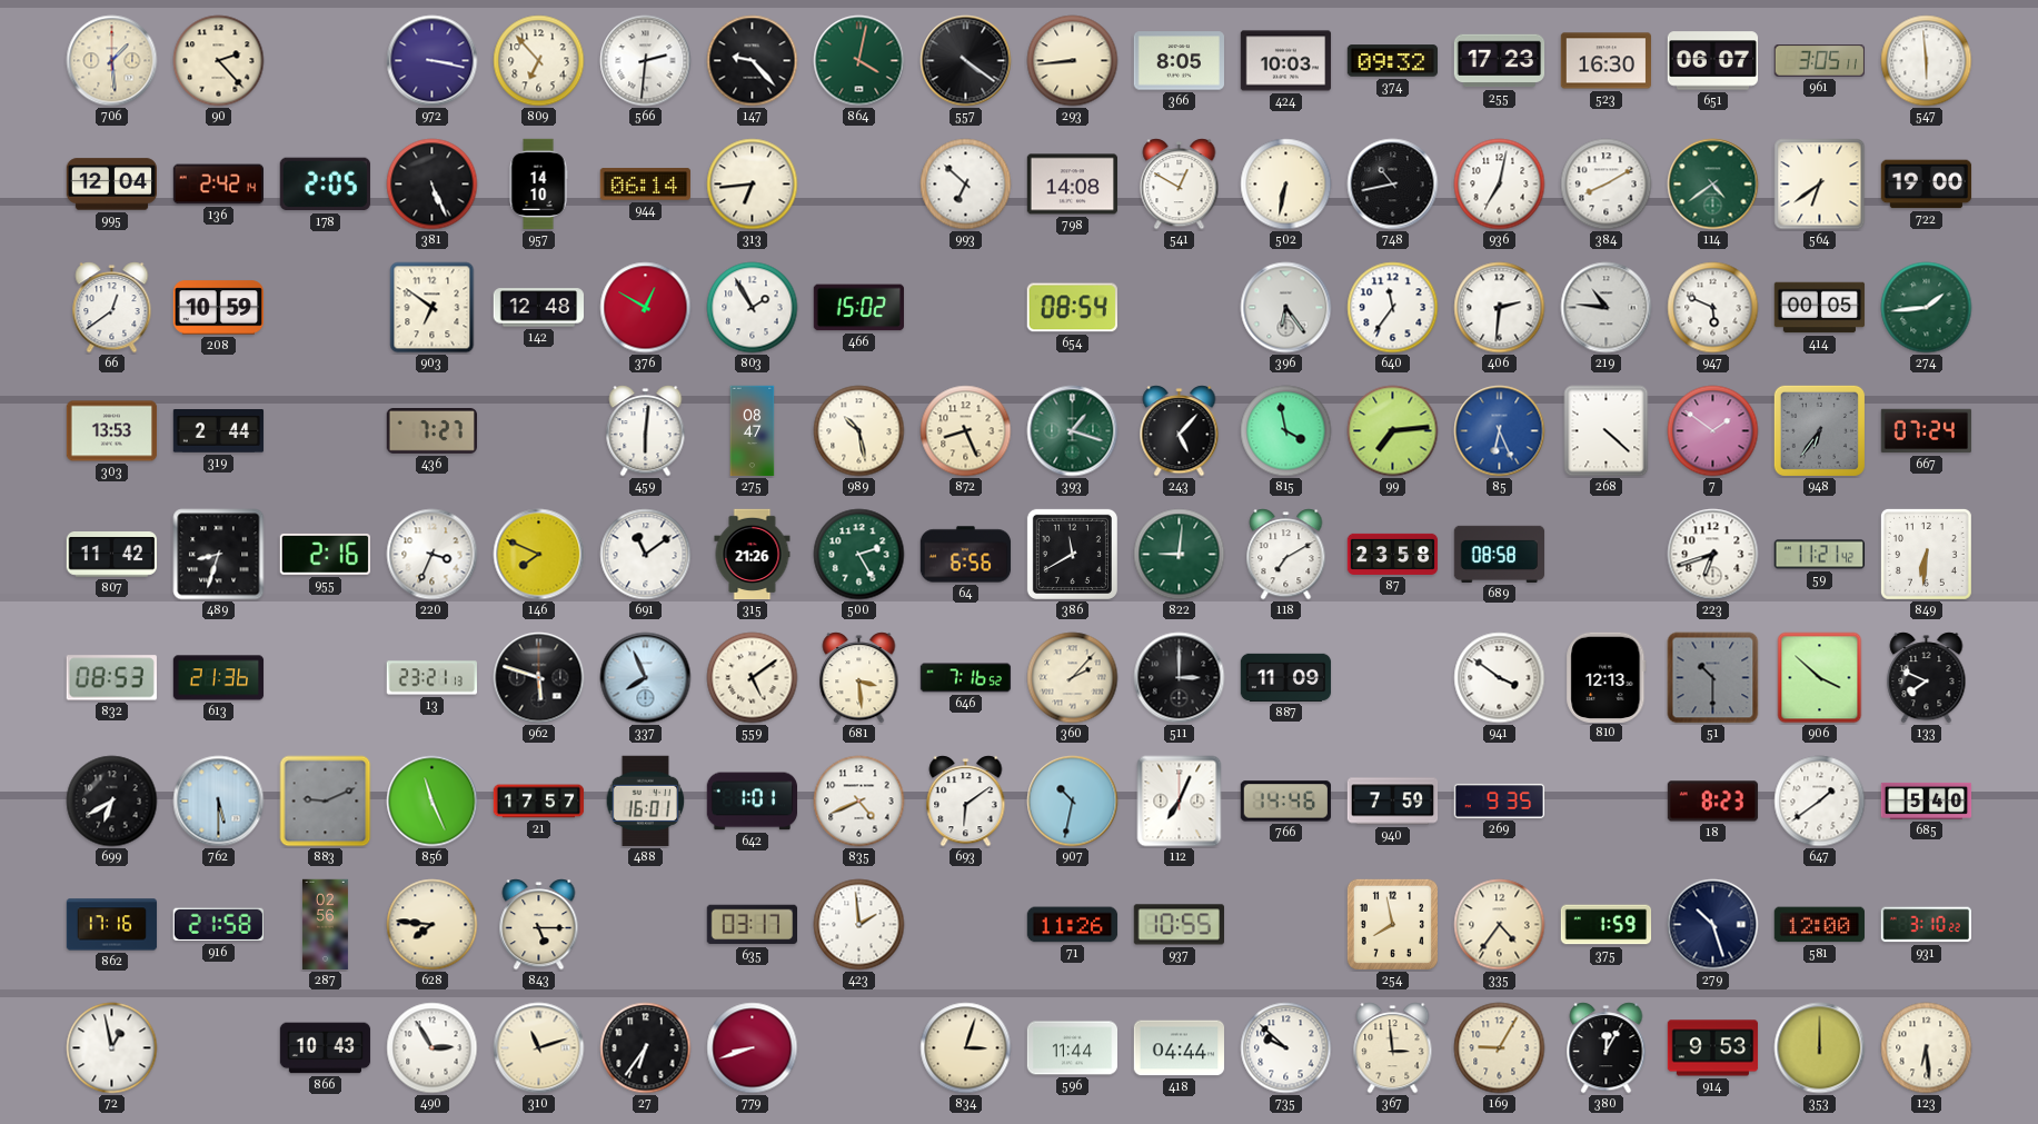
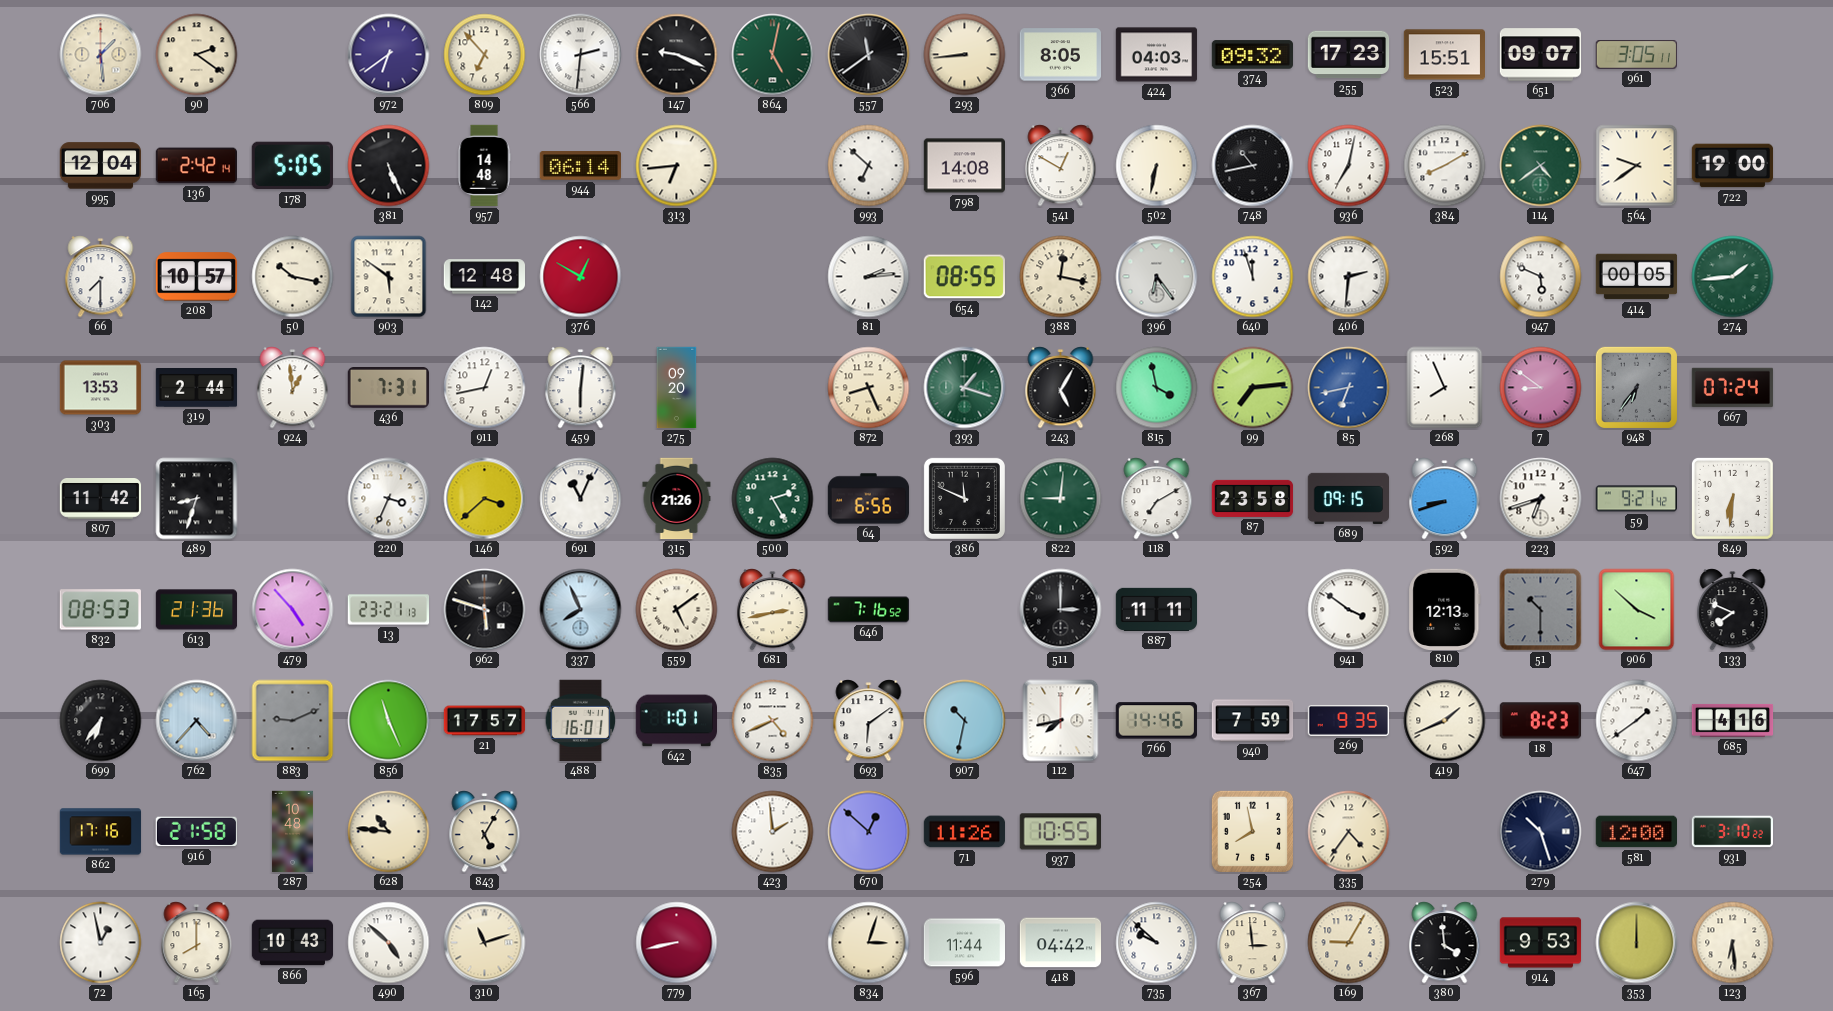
90: 2:23 -> 2:21 (197, 55)
972: 3:17 -> 6:39 (389, 55)
147: 9:23 -> 9:19 (677, 55)
864: 4:02 -> 5:02 (773, 55)
557: 4:21 -> 11:39 (869, 55)
424: 10:03 -> 04:03 (1157, 55)
523: 16:30 -> 15:51 (1445, 55)
651: 06:07 -> 09:07 (1541, 55)
547: 5:59 -> none (1927, 61)
178: 2:05 -> 5:05 (292, 166)
957: 14:10 -> 14:48 (484, 166)
564: 6:39 -> 9:39 (1637, 166)
66: 12:39 -> 7:30 (101, 277)
208: 10:59 -> 10:57 (197, 277)
50: none -> 10:17 (293, 277)
903: 6:51 -> 5:51 (389, 277)
803: 1:55 -> none (753, 308)
466: 15:02 -> none (858, 308)
81: none -> 2:14 (869, 277)
654: 08:54 -> 08:55 (964, 277)
388: none -> 12:17 (1061, 277)
640: 11:36 -> 11:57 (1253, 277)
219: 10:46 -> none (1607, 308)
924: none -> 12:59 (293, 388)
436: 7:27 -> 7:31 (388, 388)
911: none -> 12:43 (485, 388)
275: 08:47 -> 09:20 (677, 388)
989: 10:28 -> none (859, 431)
243: 5:07 -> 5:05 (1061, 388)
85: 6:26 -> 6:43 (1349, 388)
268: 4:22 -> 7:56 (1445, 388)
7: 1:51 -> 8:51 (1541, 388)
955: 2:16 -> none (325, 554)
146: 7:49 -> 3:38 (485, 499)
691: 11:09 -> 11:04 (581, 499)
386: 11:40 -> 11:49 (964, 498)
689: 08:58 -> 09:15 (1349, 498)
592: none -> 8:42 (1445, 499)
59: 11:21 -> 9:21 (1636, 499)
479: none -> 4:53 (293, 610)
681: 3:29 -> 2:43 (773, 610)
360: 2:07 -> none (1073, 678)
887: 11:09 -> 11:11 (1157, 609)
699: 6:40 -> 6:36 (101, 721)
762: 5:30 -> 4:37 (197, 721)
112: 7:04 -> 7:43 (1061, 721)
419: none -> 1:41 (1445, 721)
685: 5:40 -> 4:16 (1733, 720)
287: 02:56 -> 10:48 (292, 832)
628: 7:46 -> 10:46 (389, 832)
843: 5:15 -> 5:05 (485, 832)
635: 03:17 -> none (752, 925)
670: none -> 12:52 (869, 832)
375: 1:59 -> none (1607, 925)
165: none -> 8:00 (197, 943)
490: 2:55 -> 4:52 (389, 943)
27: 6:36 -> none (646, 1048)
779: 8:42 -> 8:43 (677, 943)
418: 04:44 -> 04:42 (1061, 943)
380: 12:05 -> 3:59 (1445, 943)
